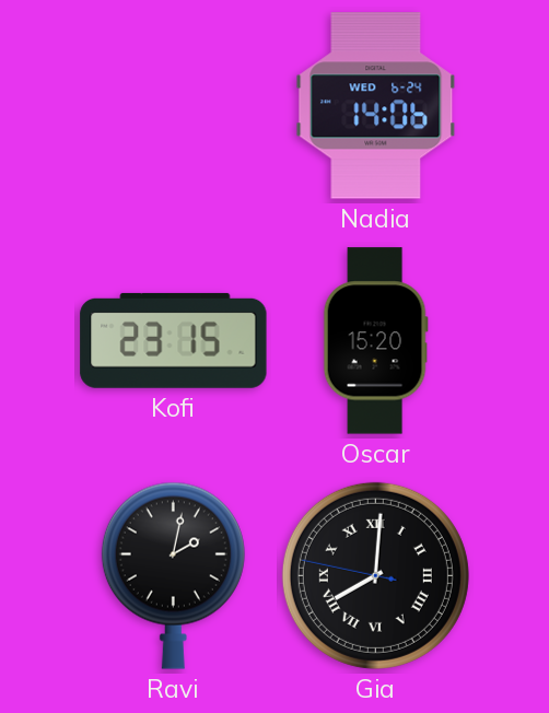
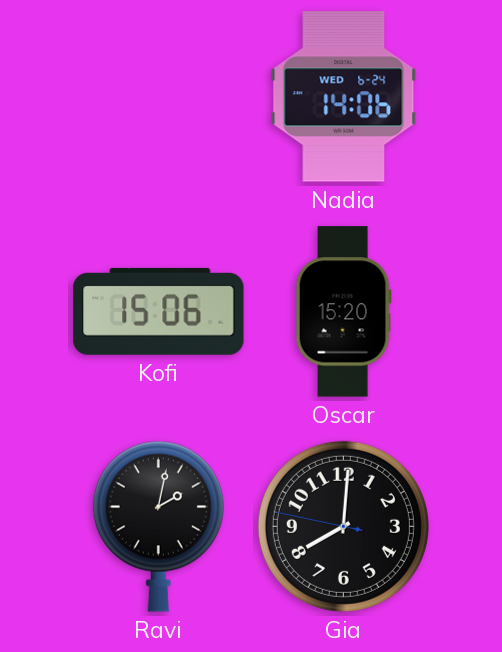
Kofi: 23:15 -> 15:06 (159, 311)
Gia numerals: Roman -> Arabic (343, 526)
